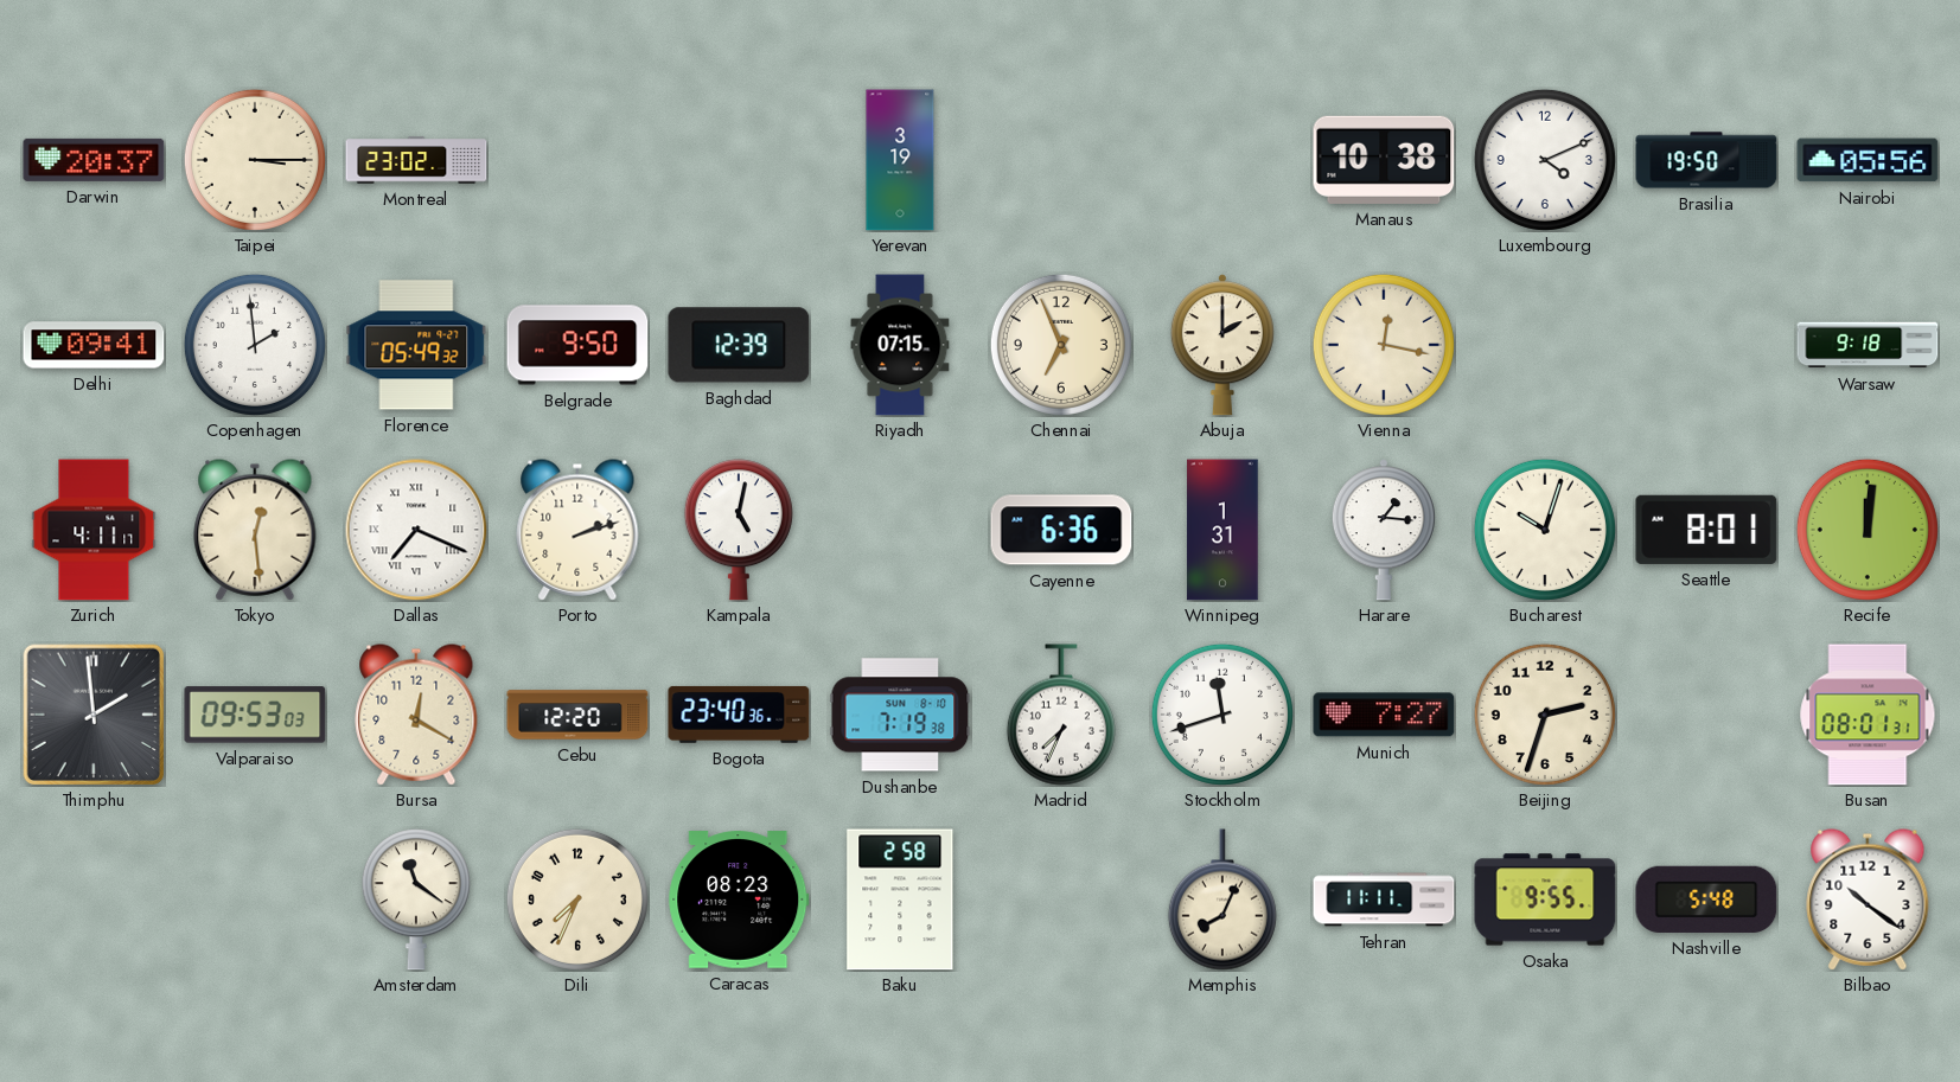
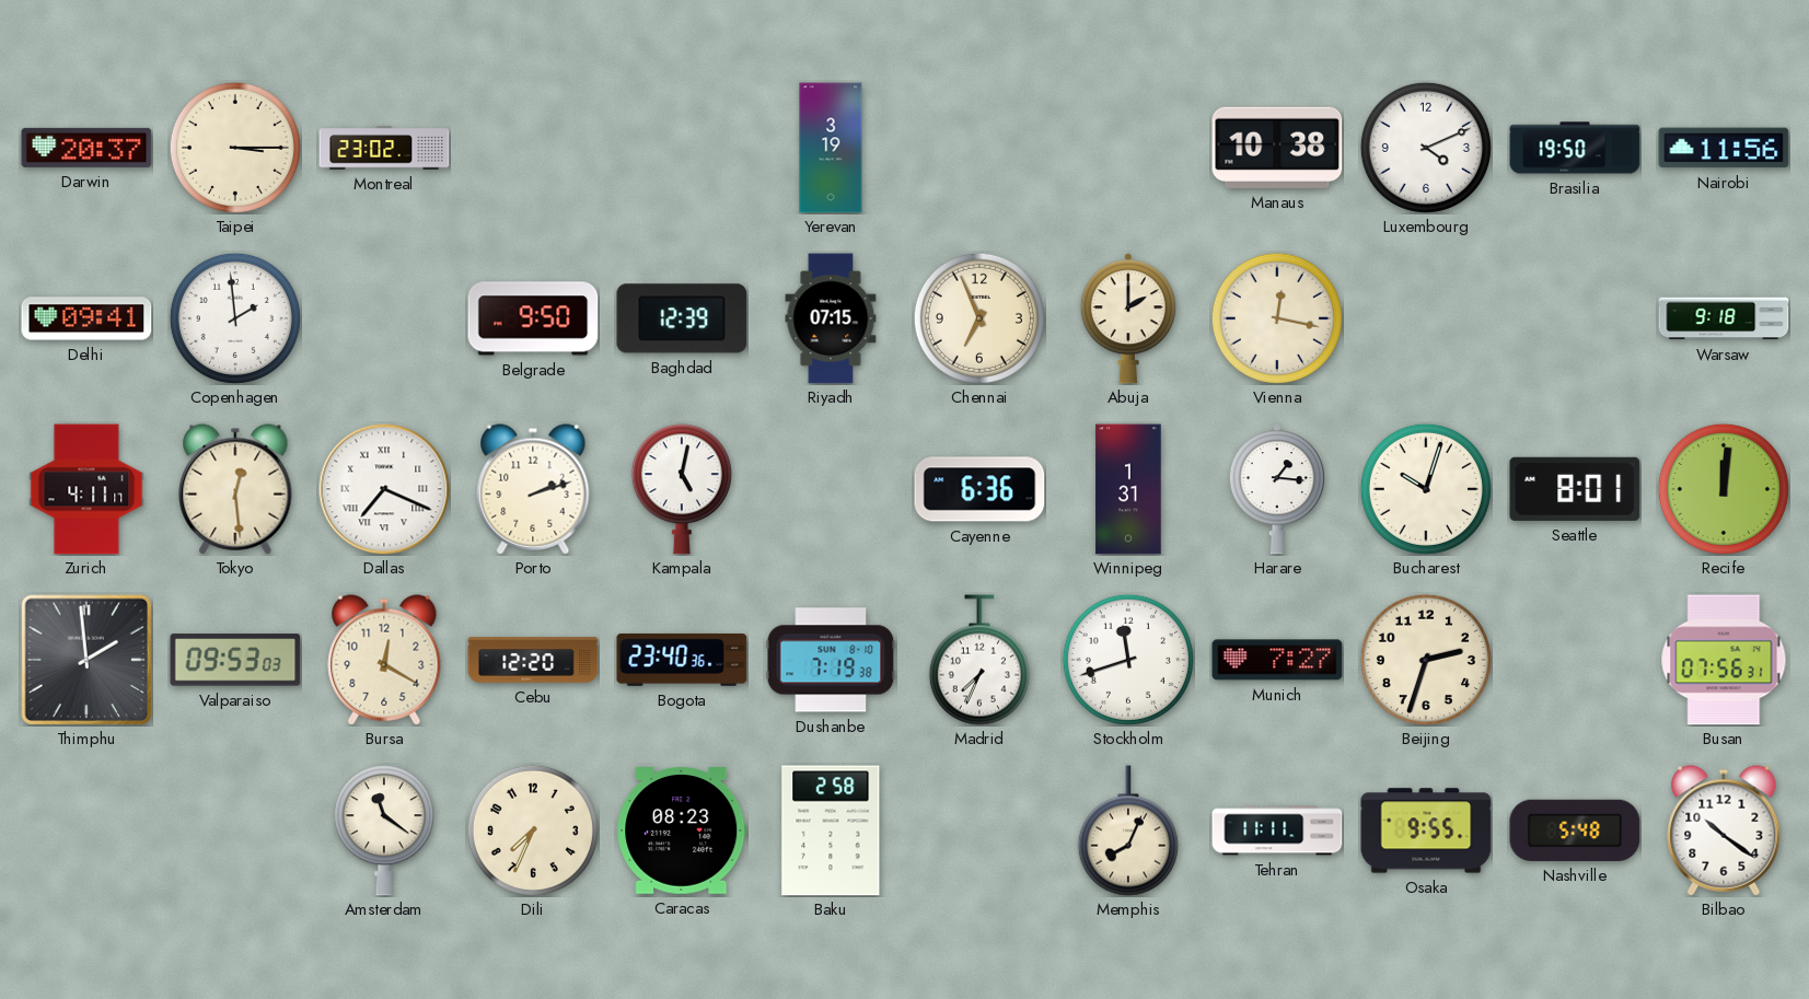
Nairobi: 05:56 -> 11:56 (1724, 148)
Florence: 05:49 -> none (416, 345)
Busan: 08:01 -> 07:56 (1724, 660)
